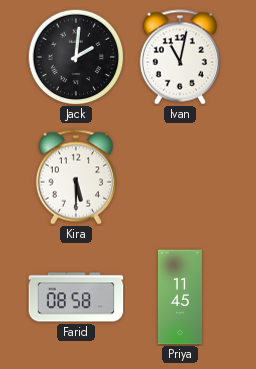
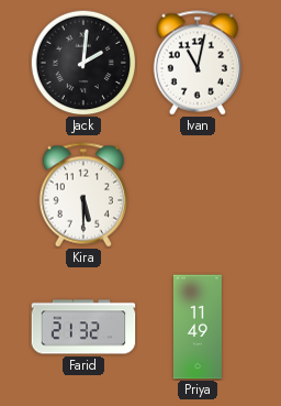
Farid: 08:58 -> 21:32 (83, 327)
Priya: 11:45 -> 11:49 (198, 327)
